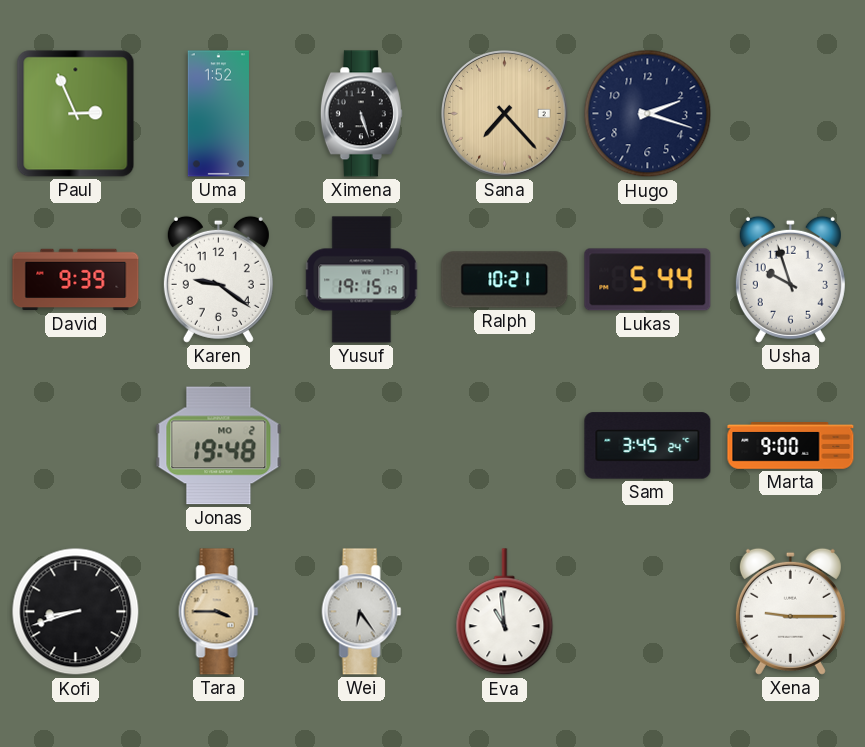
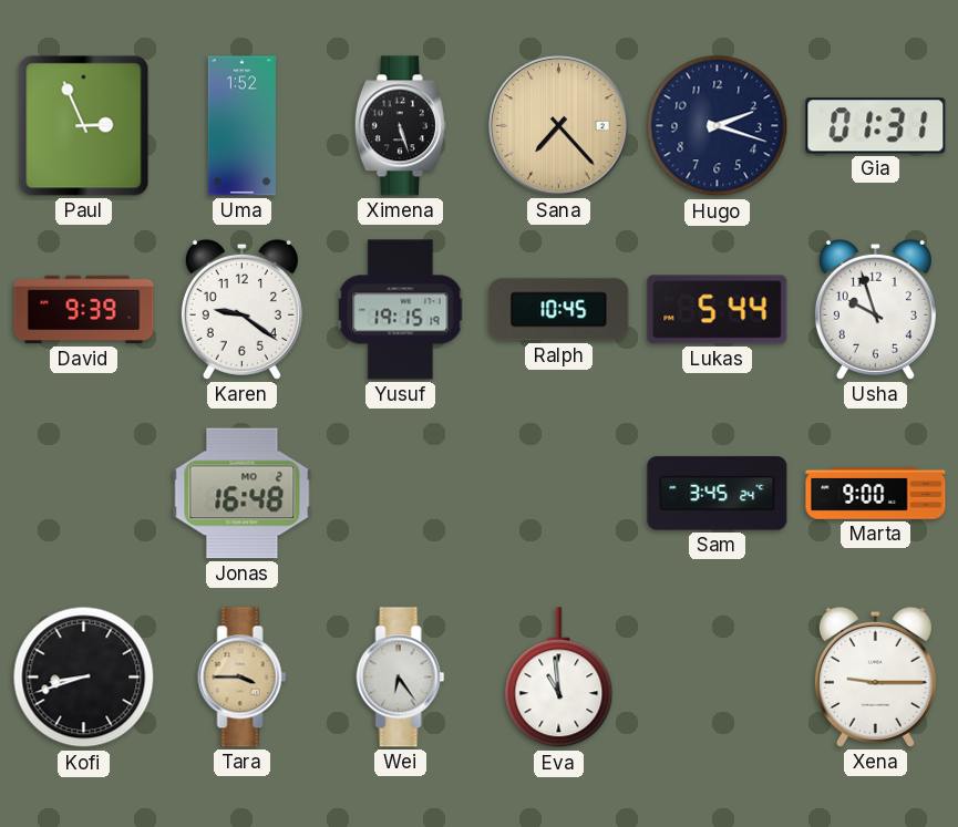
Gia: none -> 01:31 (876, 126)
Ralph: 10:21 -> 10:45 (559, 310)
Jonas: 19:48 -> 16:48 (243, 494)
